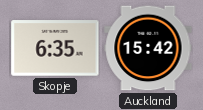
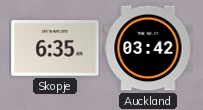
Auckland: 15:42 -> 03:42 (148, 48)
